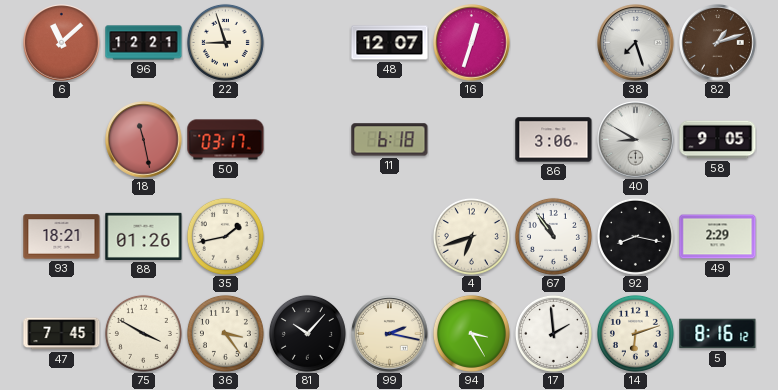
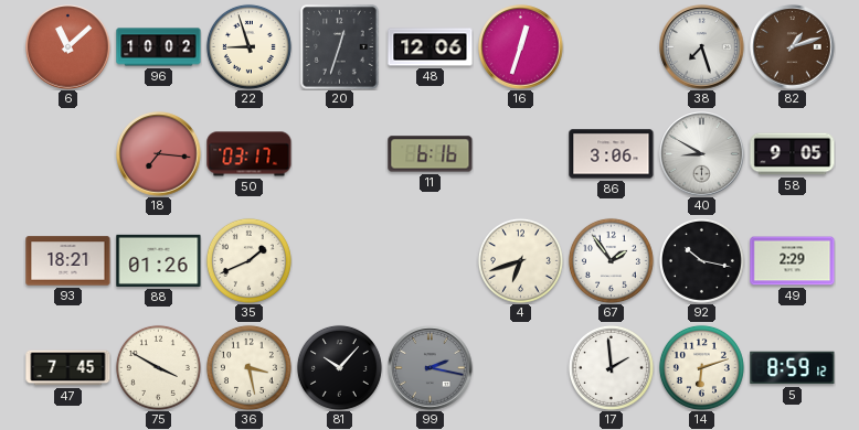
96: 12:21 -> 10:02 (159, 47)
20: none -> 12:33 (340, 47)
48: 12:07 -> 12:06 (431, 47)
18: 11:28 -> 7:16 (159, 154)
11: 6:18 -> 6:16 (431, 154)
35: 1:43 -> 1:41 (248, 260)
67: 10:54 -> 1:54 (611, 260)
92: 8:17 -> 10:17 (701, 260)
36: 3:24 -> 3:28 (248, 367)
99 dial: cream -> grey (431, 368)
94: 3:25 -> none (471, 333)
5: 8:16 -> 8:59 (793, 368)
